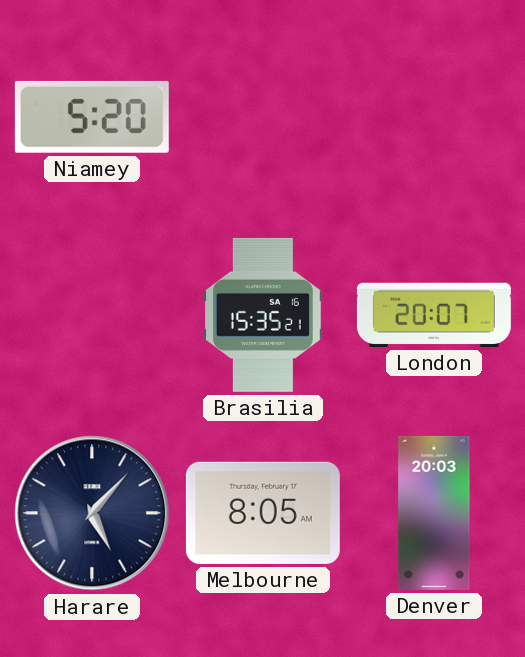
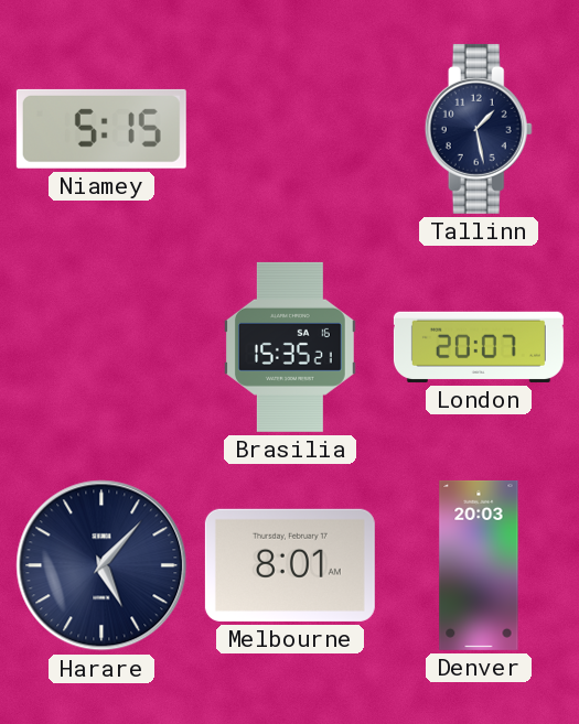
Niamey: 5:20 -> 5:15 (101, 129)
Tallinn: none -> 1:28 (479, 129)
Melbourne: 8:05 -> 8:01 (290, 565)
